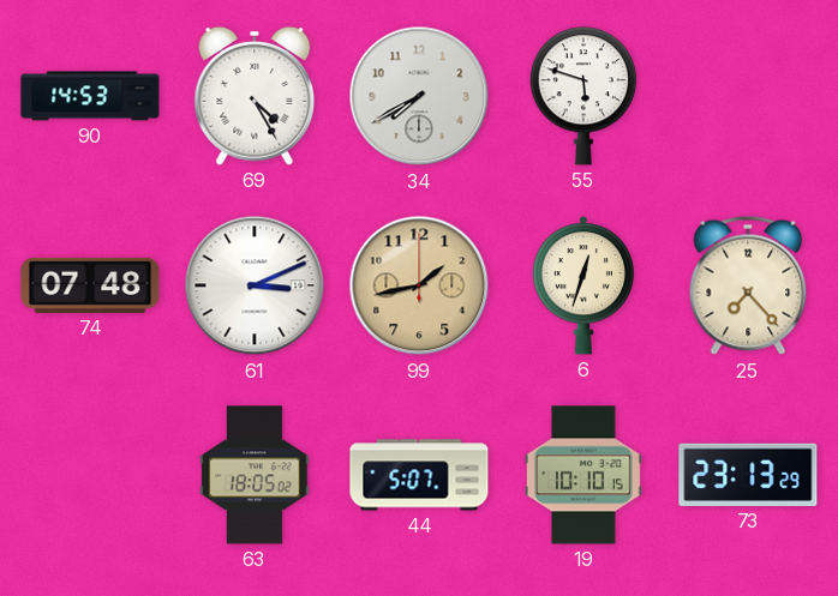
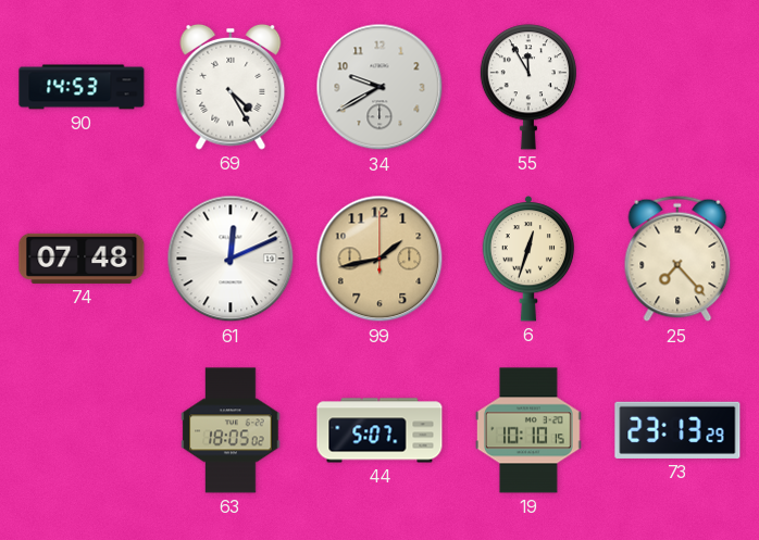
34: 7:40 -> 9:40 (379, 87)
55: 5:48 -> 11:55 (528, 87)
61: 3:11 -> 12:11 (231, 259)
